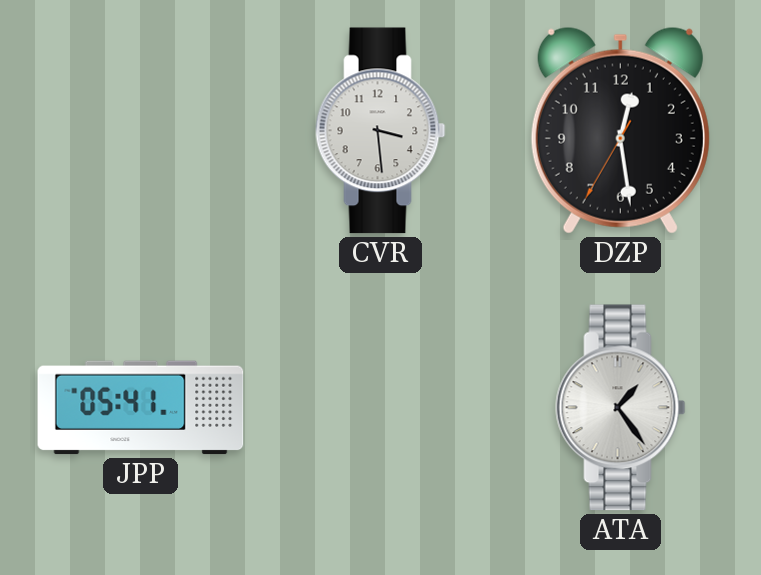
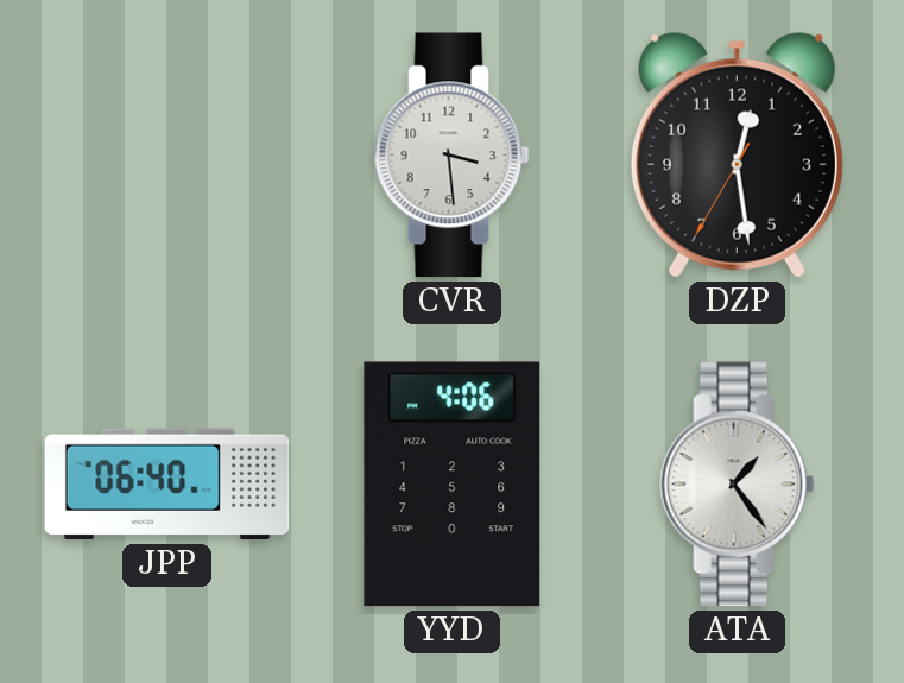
JPP: 05:41 -> 06:40 (167, 485)
YYD: none -> 4:06 (453, 485)
